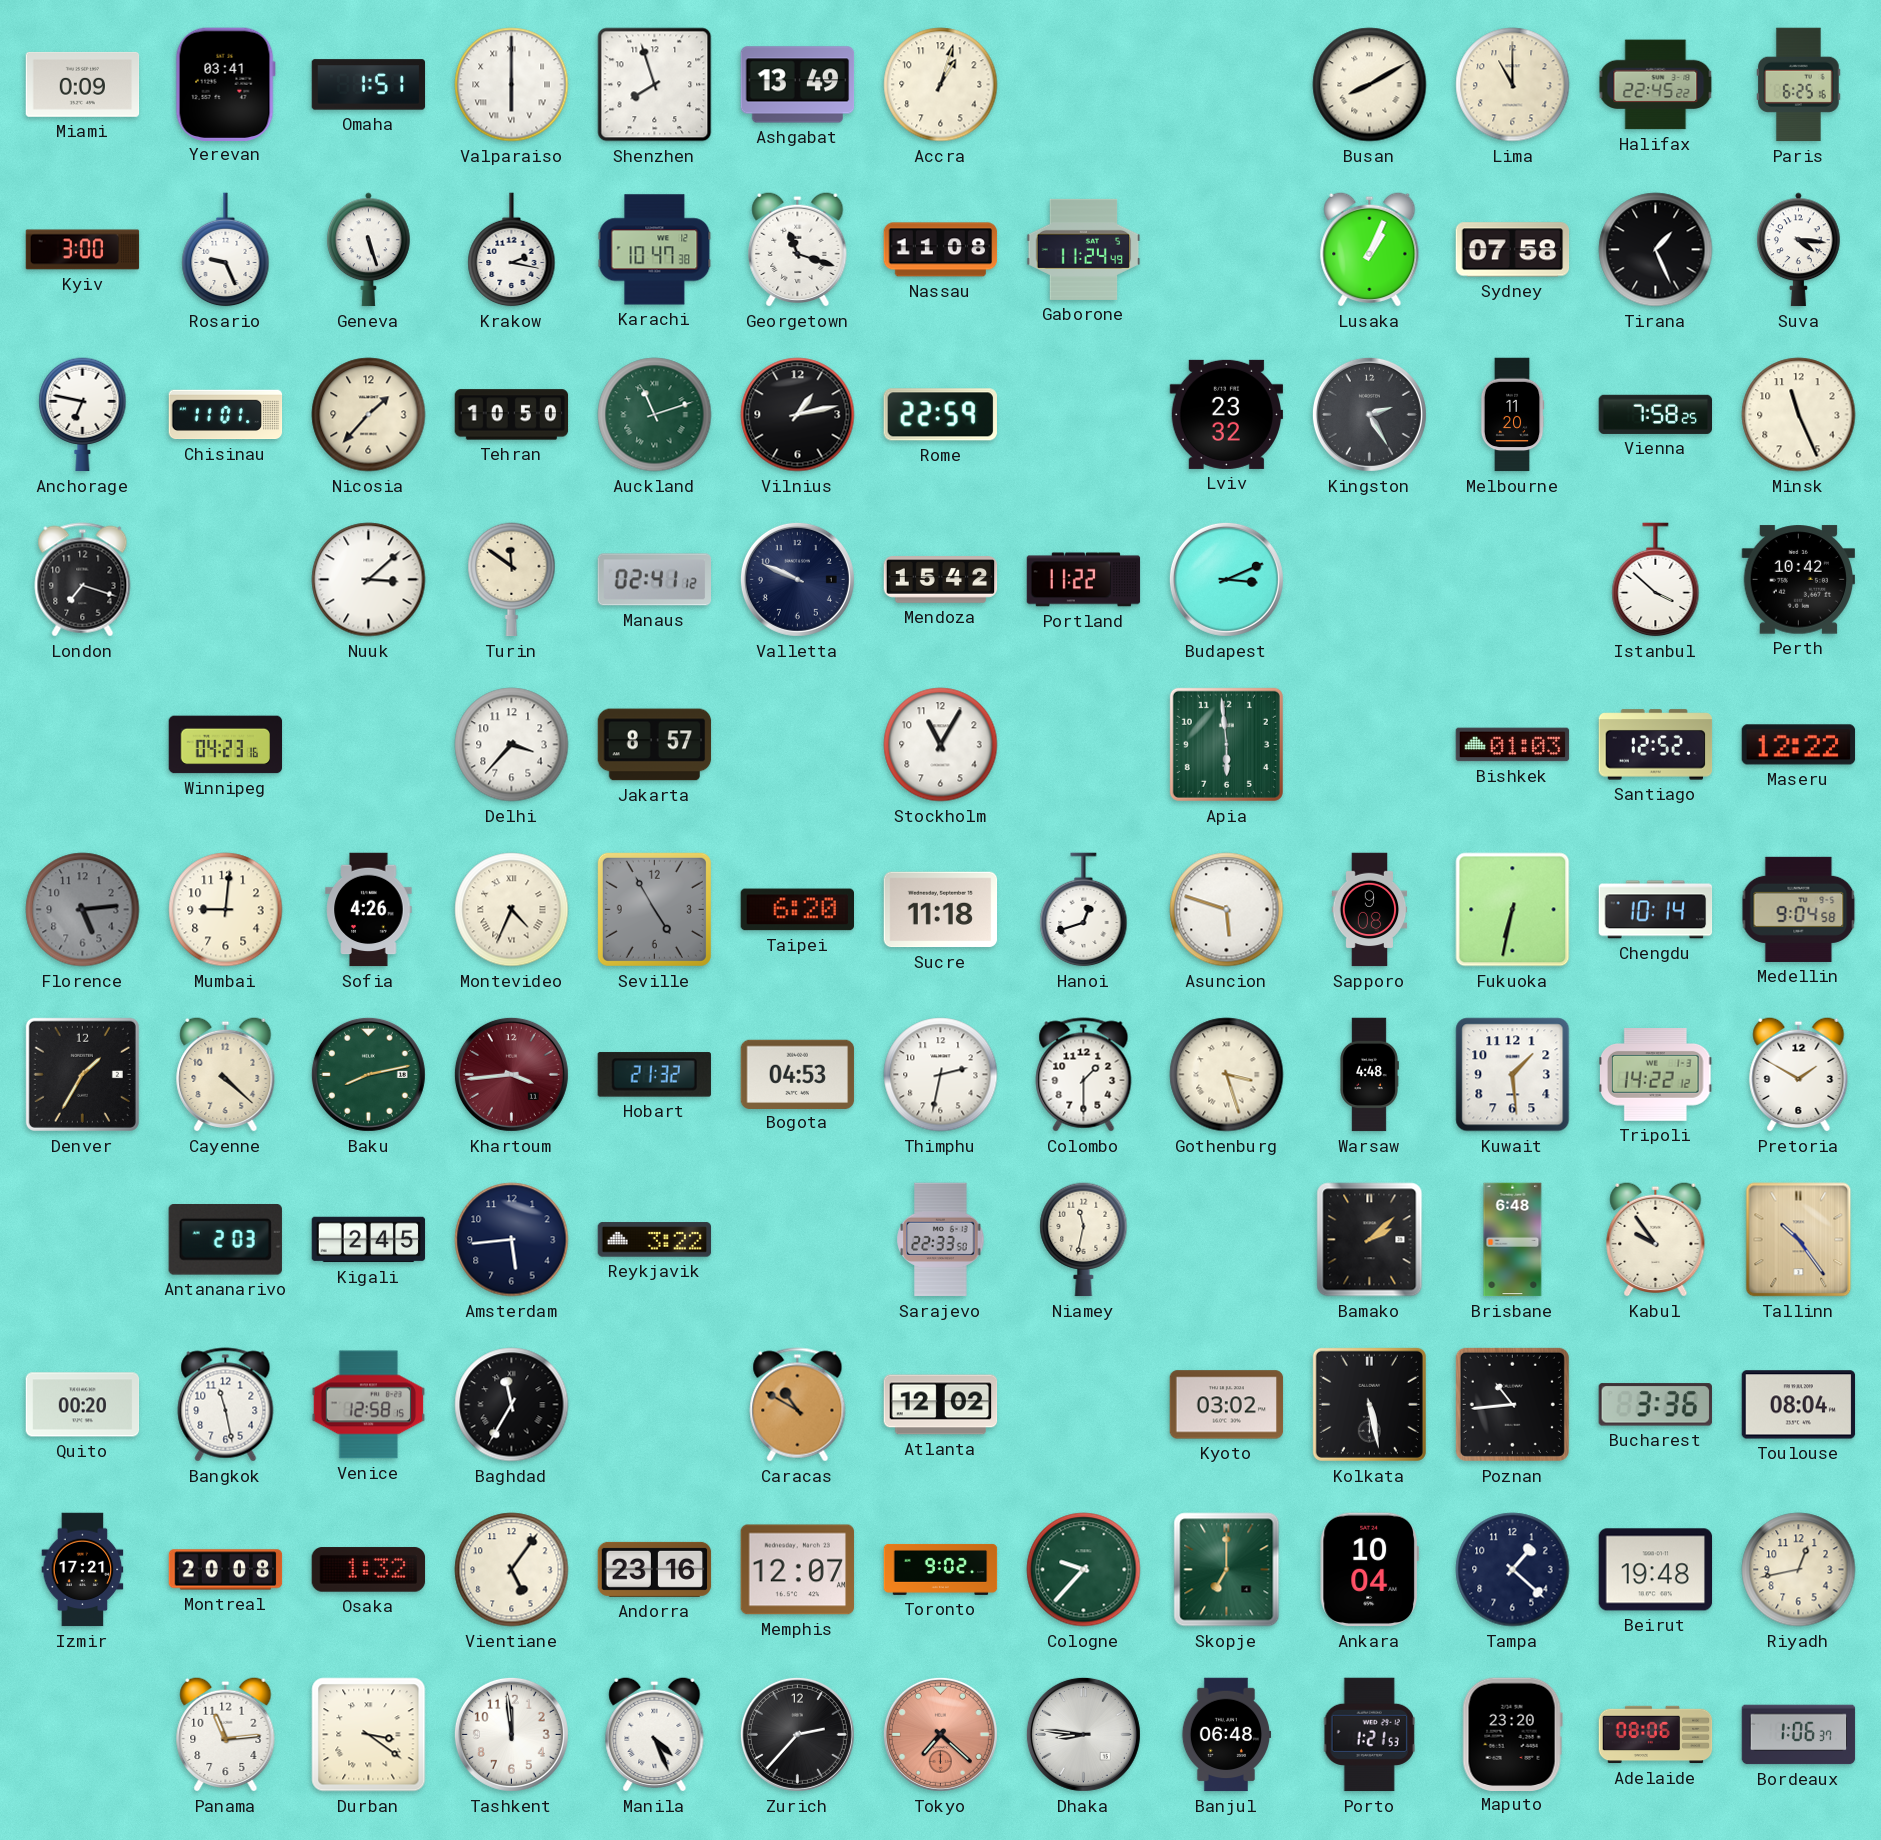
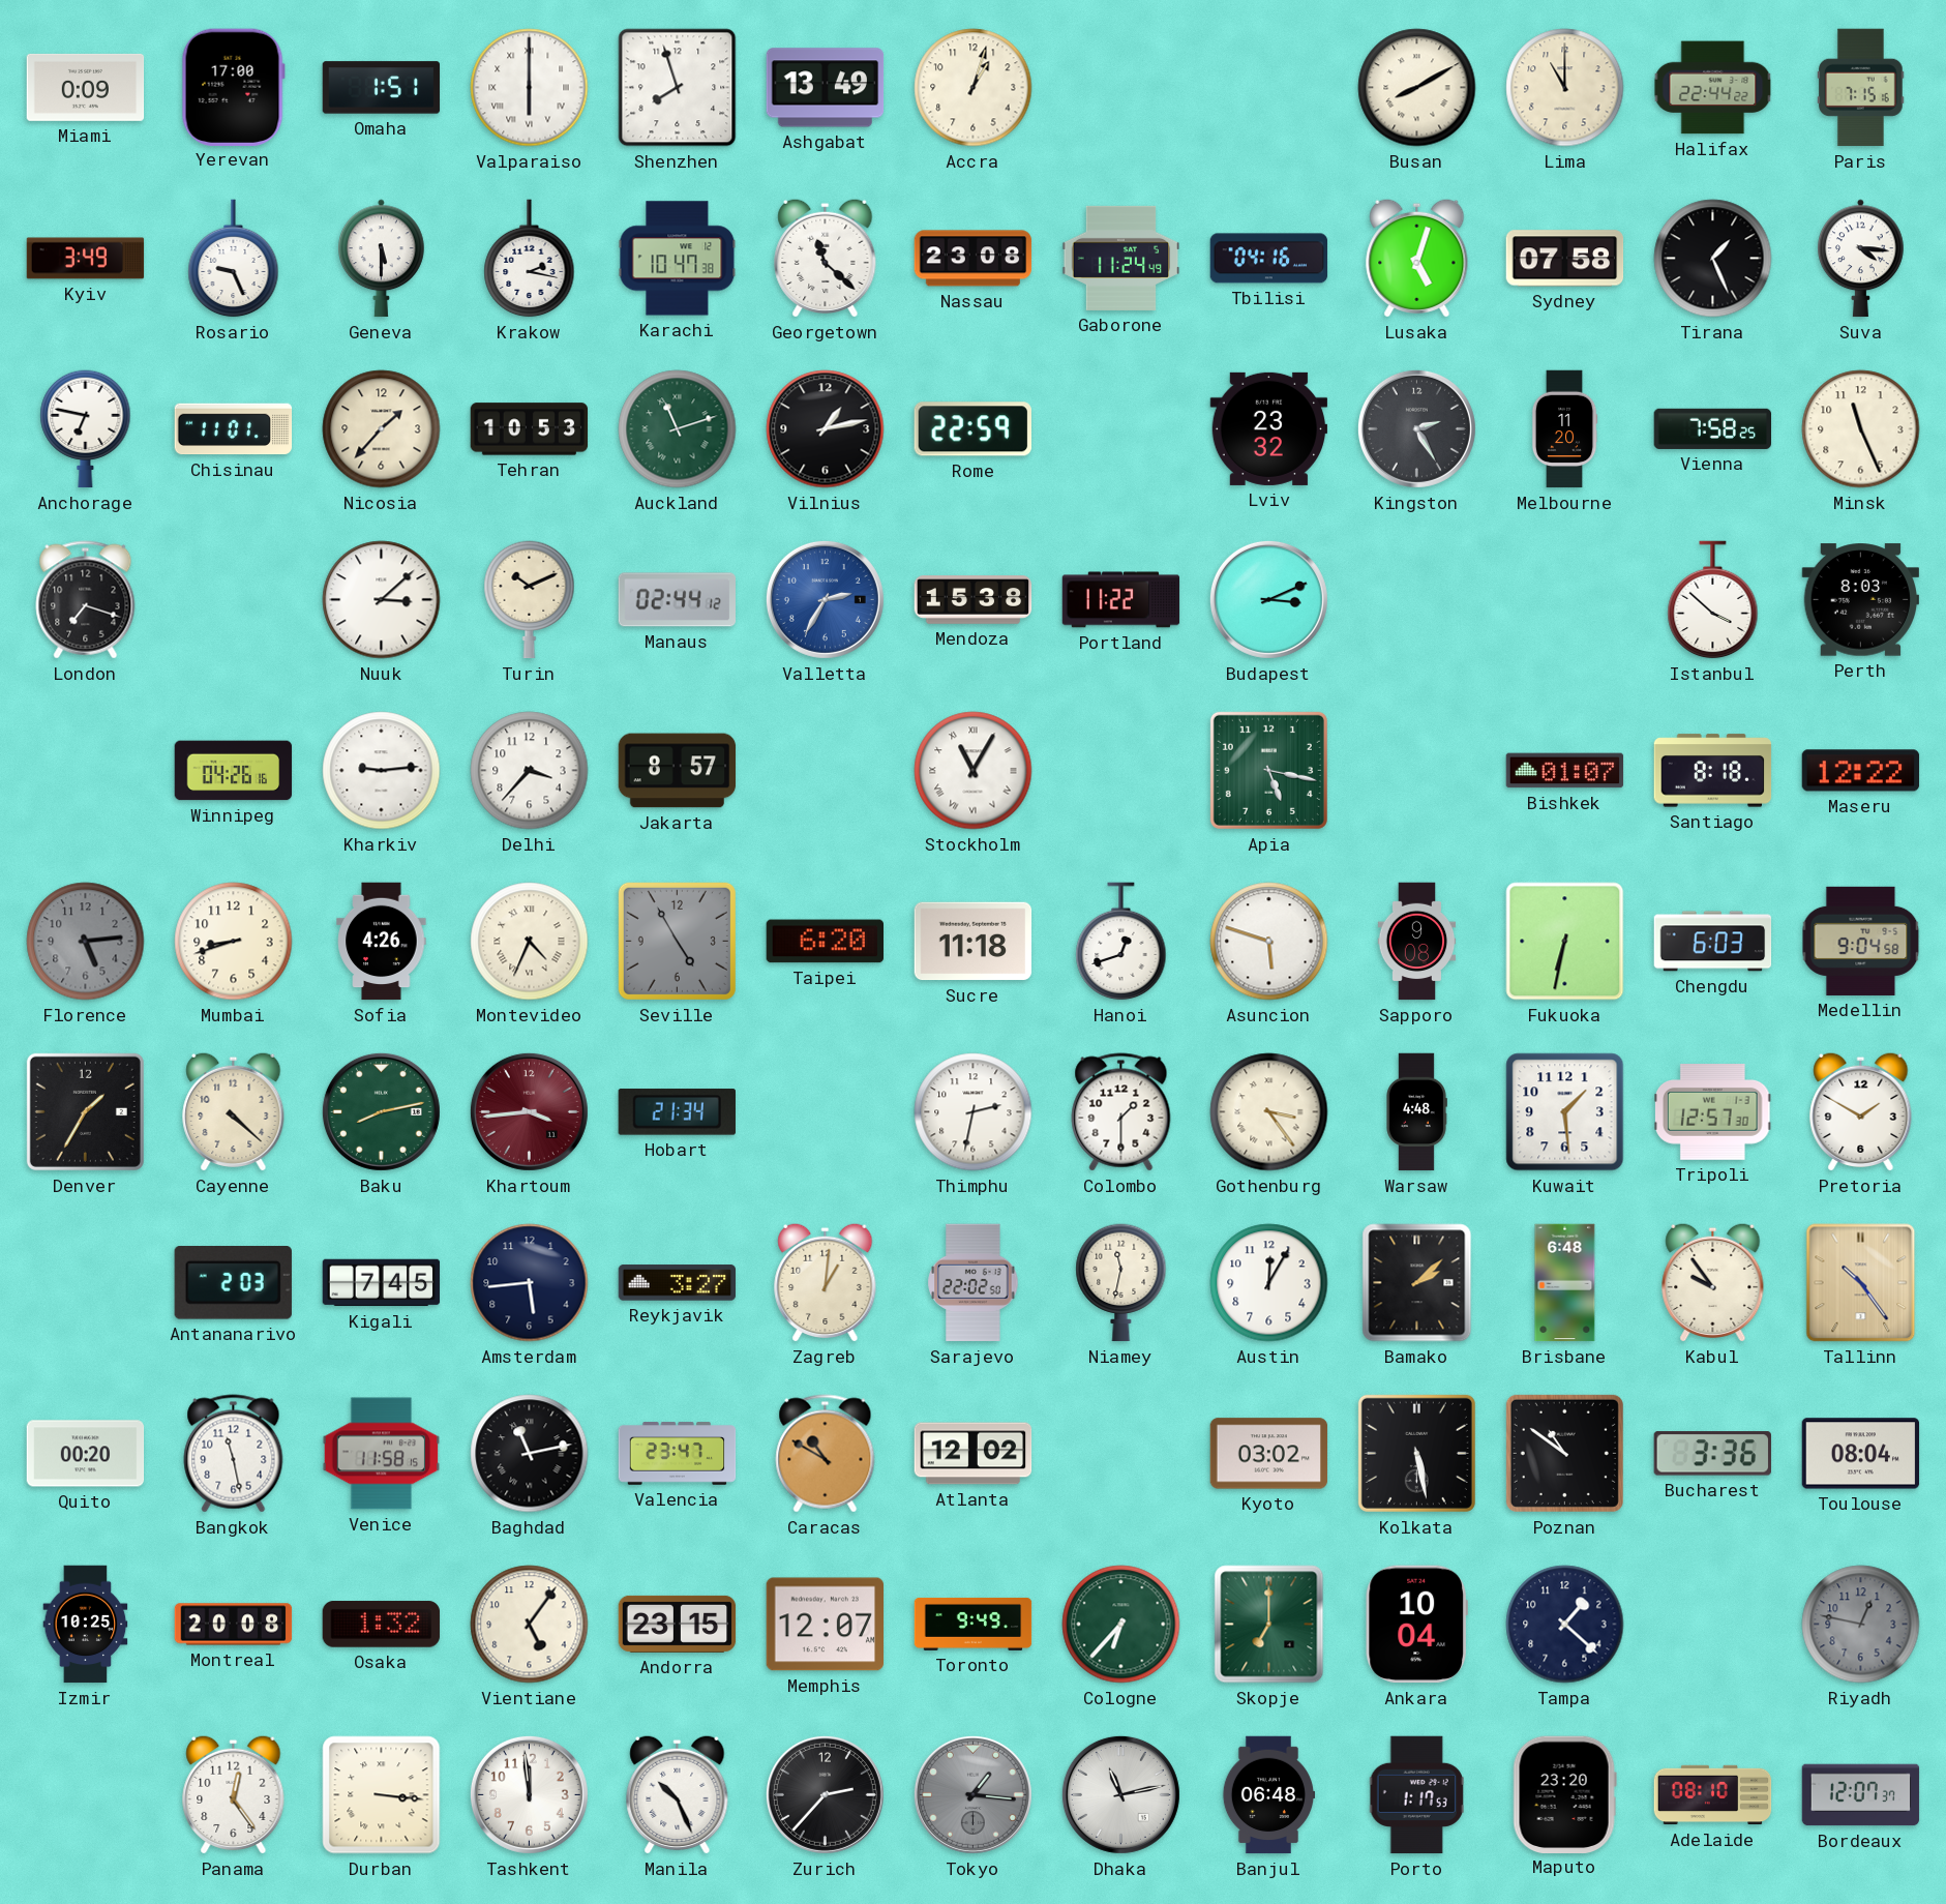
Yerevan: 03:41 -> 17:00 (233, 87)
Halifax: 22:45 -> 22:44 (1713, 88)
Paris: 6:25 -> 7:15 (1861, 88)
Kyiv: 3:00 -> 3:49 (86, 259)
Geneva: 5:27 -> 5:30 (382, 259)
Georgetown: 11:18 -> 11:22 (826, 258)
Nassau: 11:08 -> 23:08 (974, 259)
Tbilisi: none -> 04:16 (1269, 259)
Lusaka: 1:04 -> 5:03 (1417, 258)
Tehran: 10:50 -> 10:53 (530, 429)
Turin: 11:51 -> 10:11 (530, 600)
Manaus: 02:41 -> 02:44 (677, 600)
Valletta: 9:49 -> 2:35 (825, 599)
Valletta dial: navy -> blue (825, 599)
Mendoza: 15:42 -> 15:38 (974, 600)
Perth: 10:42 -> 8:03 (1860, 600)
Winnipeg: 04:23 -> 04:26 (234, 771)
Kharkiv: none -> 9:14 (382, 771)
Stockholm numerals: Arabic -> Roman (974, 771)
Apia: 5:59 -> 5:17 (1268, 770)
Bishkek: 01:03 -> 01:07 (1565, 771)
Santiago: 12:52 -> 8:18 (1713, 771)
Mumbai: 9:01 -> 8:42 (234, 942)
Chengdu: 10:14 -> 6:03 (1713, 942)
Hobart: 21:32 -> 21:34 (677, 1112)
Bogota: 04:53 -> none (798, 1074)
Gothenburg: 3:27 -> 3:24 (1269, 1112)
Tripoli: 14:22 -> 12:57 (1713, 1112)
Kigali: 2:45 -> 7:45 (382, 1283)
Reykjavik: 3:22 -> 3:27 (678, 1283)
Zagreb: none -> 1:01 (826, 1282)
Sarajevo: 22:33 -> 22:02 (974, 1283)
Austin: none -> 12:05 (1269, 1283)
Venice: 12:58 -> 11:58 (382, 1454)
Baghdad: 11:35 -> 11:13 (530, 1454)
Valencia: none -> 23:47 (678, 1454)
Poznan: 10:44 -> 10:51 (1564, 1453)
Izmir: 17:21 -> 10:25 (86, 1625)
Andorra: 23:16 -> 23:15 (678, 1624)
Toronto: 9:02 -> 9:49 (974, 1624)
Cologne: 9:37 -> 6:37 (1121, 1625)
Beirut: 19:48 -> none (1656, 1570)
Riyadh: 12:43 -> 12:47 (1861, 1625)
Riyadh dial: cream -> grey (1861, 1625)
Panama: 11:14 -> 12:24 (234, 1794)
Durban: 3:21 -> 3:16 (382, 1795)
Manila: 4:26 -> 10:26 (678, 1794)
Tokyo: 7:22 -> 1:16 (972, 1794)
Tokyo dial: salmon -> grey (972, 1794)
Dhaka: 8:46 -> 11:13 (1120, 1794)
Porto: 1:21 -> 1:17 (1416, 1795)
Adelaide: 08:06 -> 08:10 (1713, 1795)
Bordeaux: 1:06 -> 12:07 (1861, 1795)
